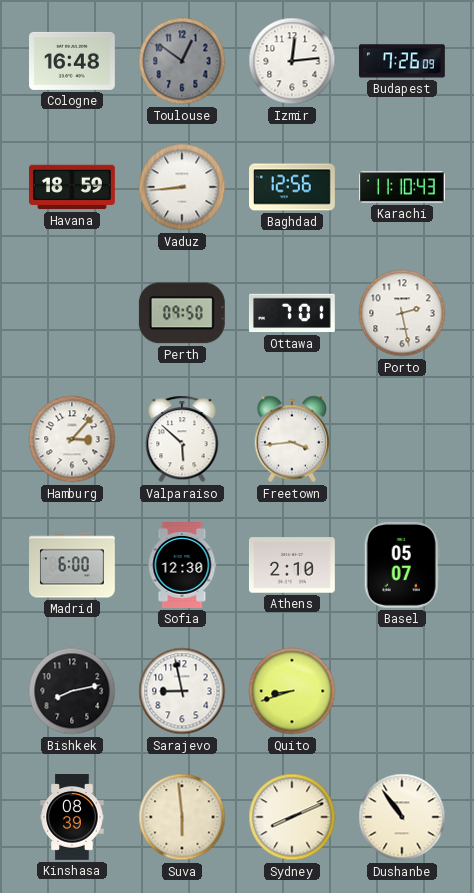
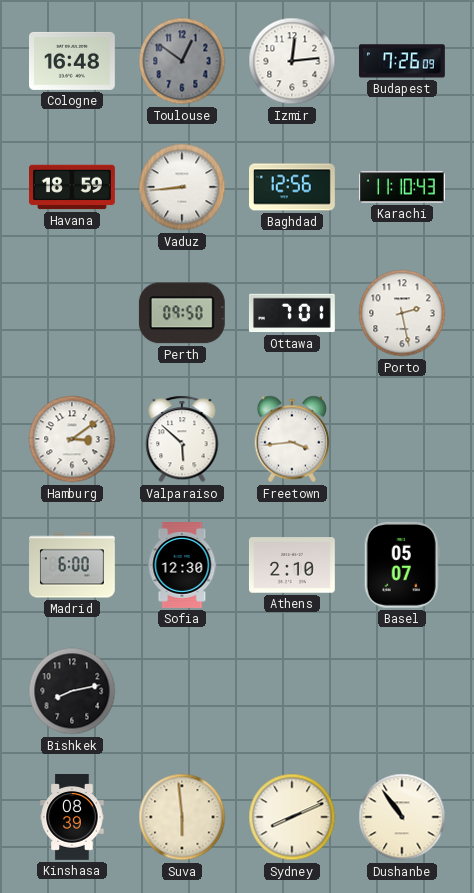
Hamburg: 3:07 -> 3:09 (72, 439)
Sarajevo: 8:58 -> none (182, 691)
Quito: 8:42 -> none (292, 691)
